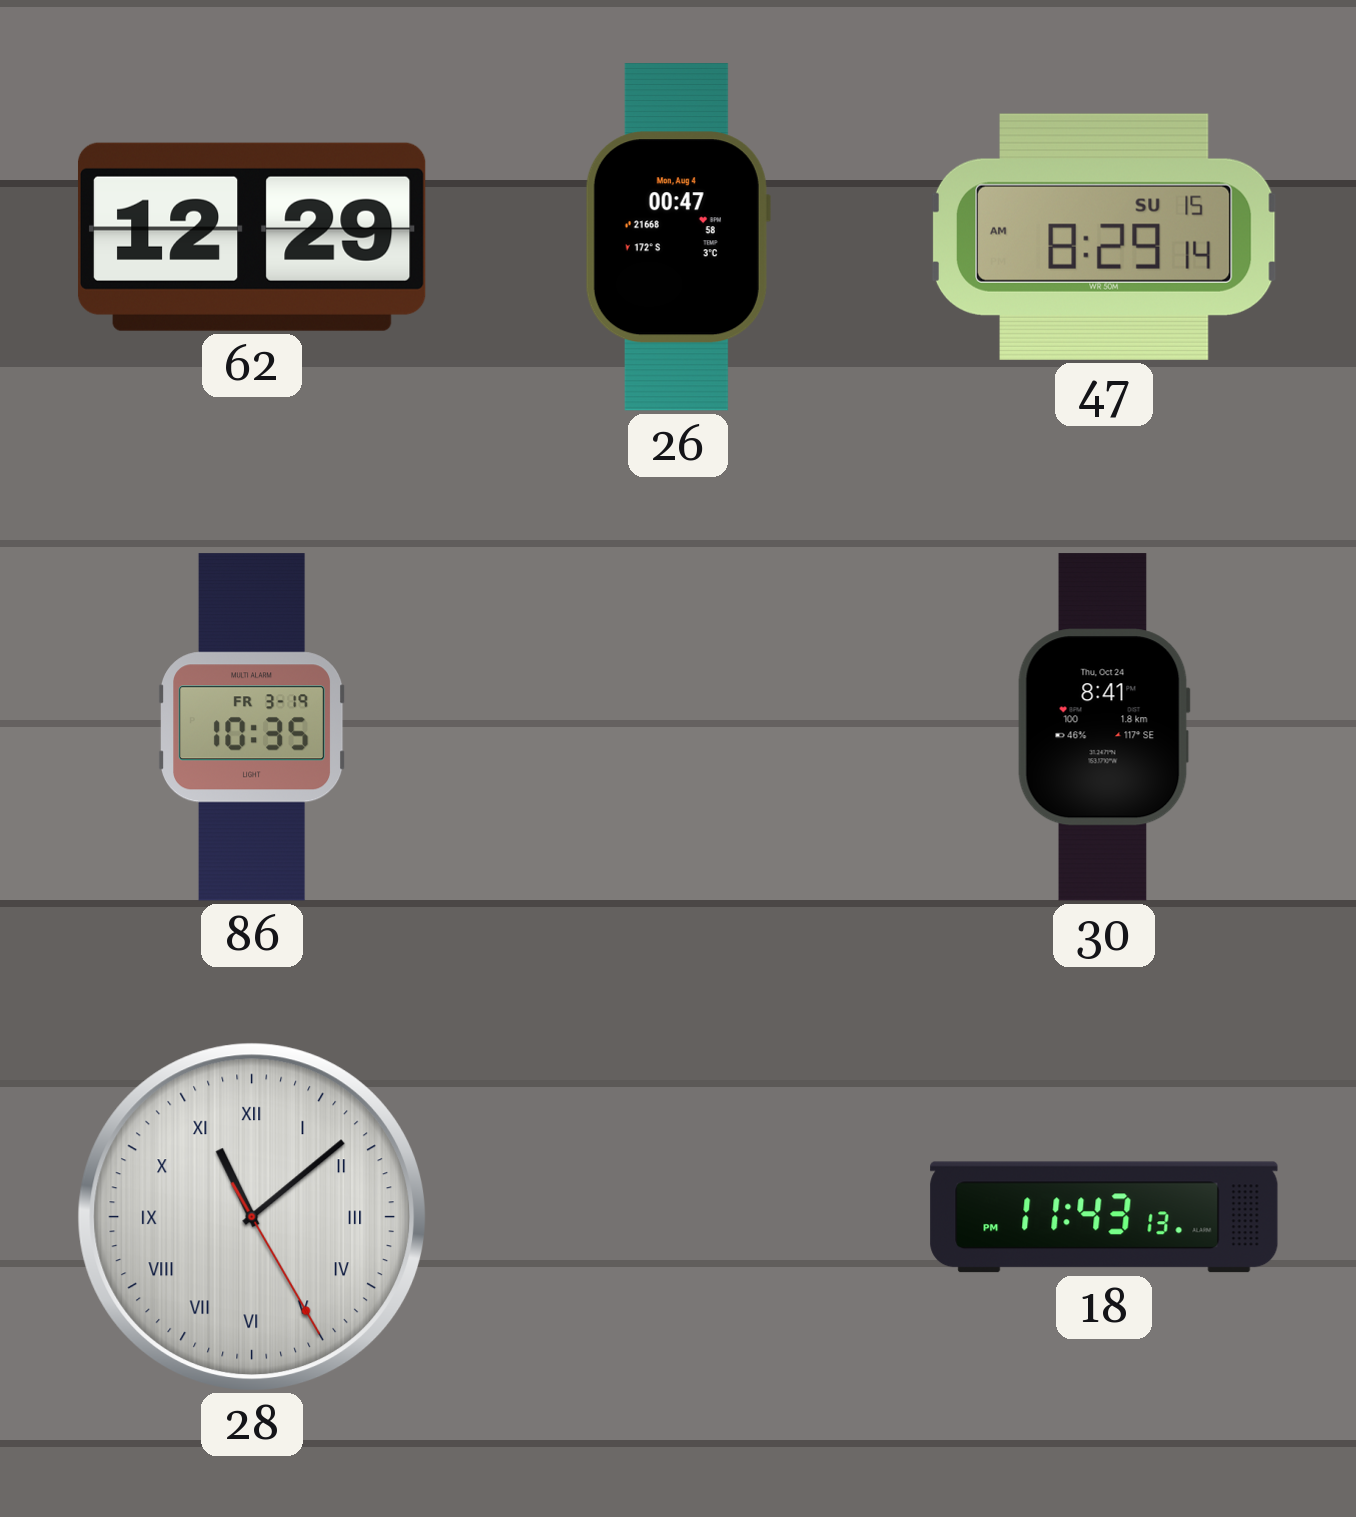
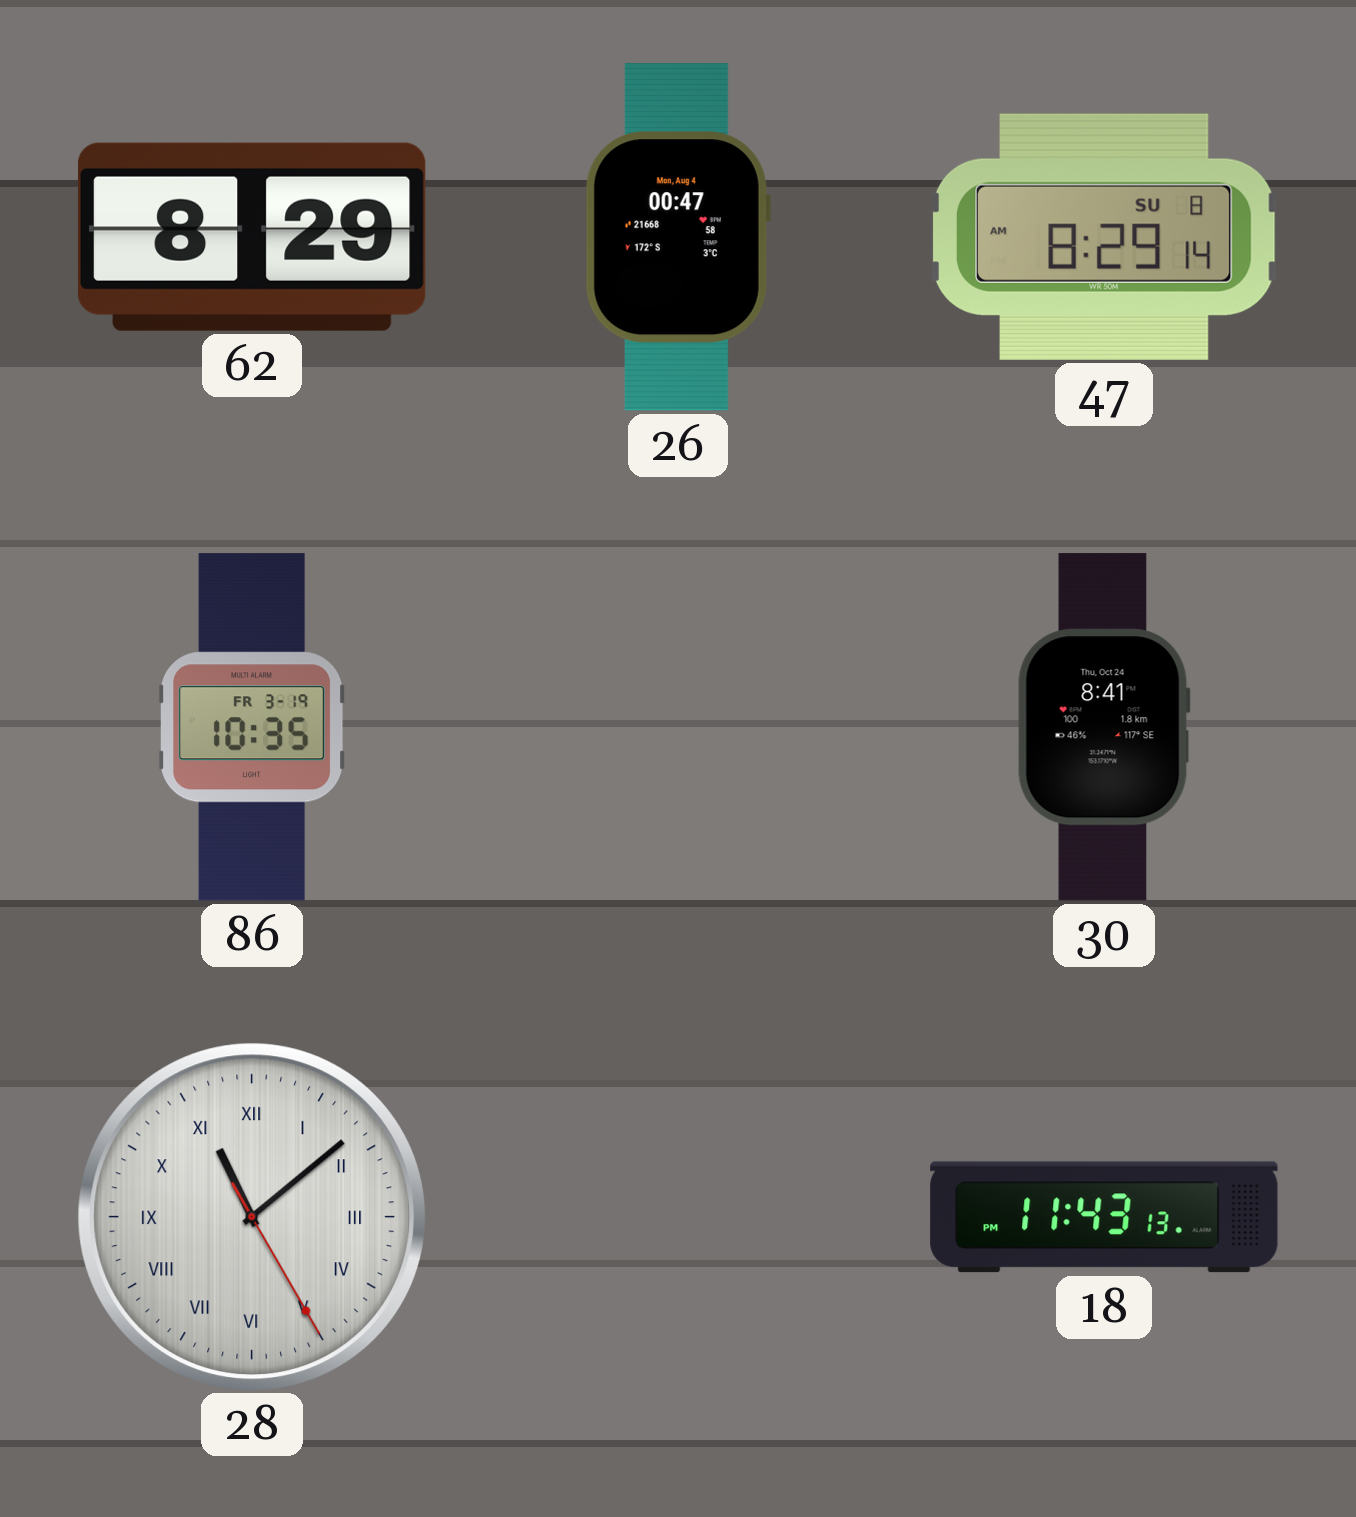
62: 12:29 -> 8:29 (252, 237)
47 date: SU 15 -> SU 8 (1104, 237)
